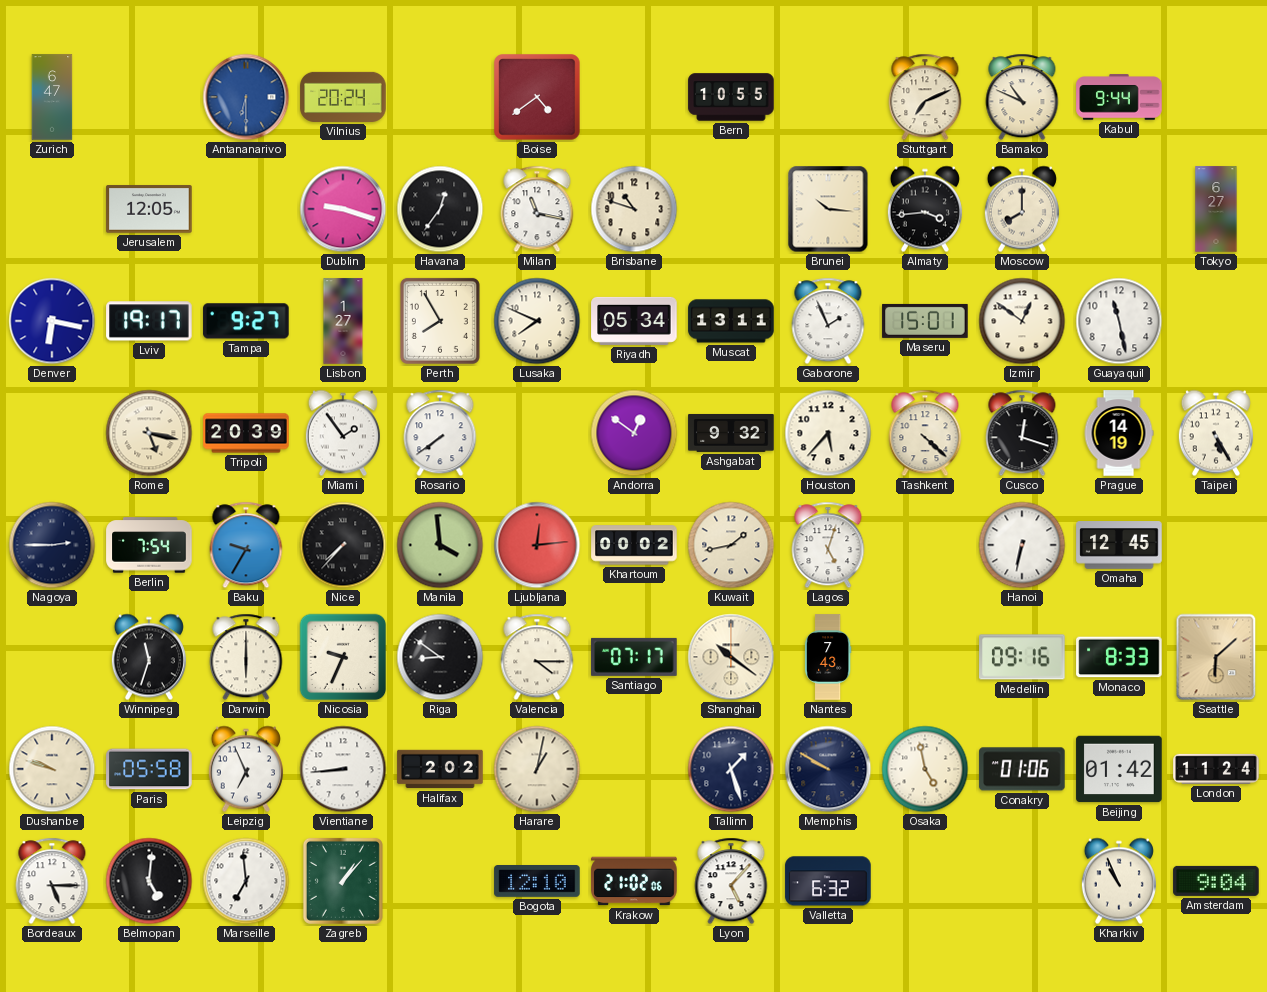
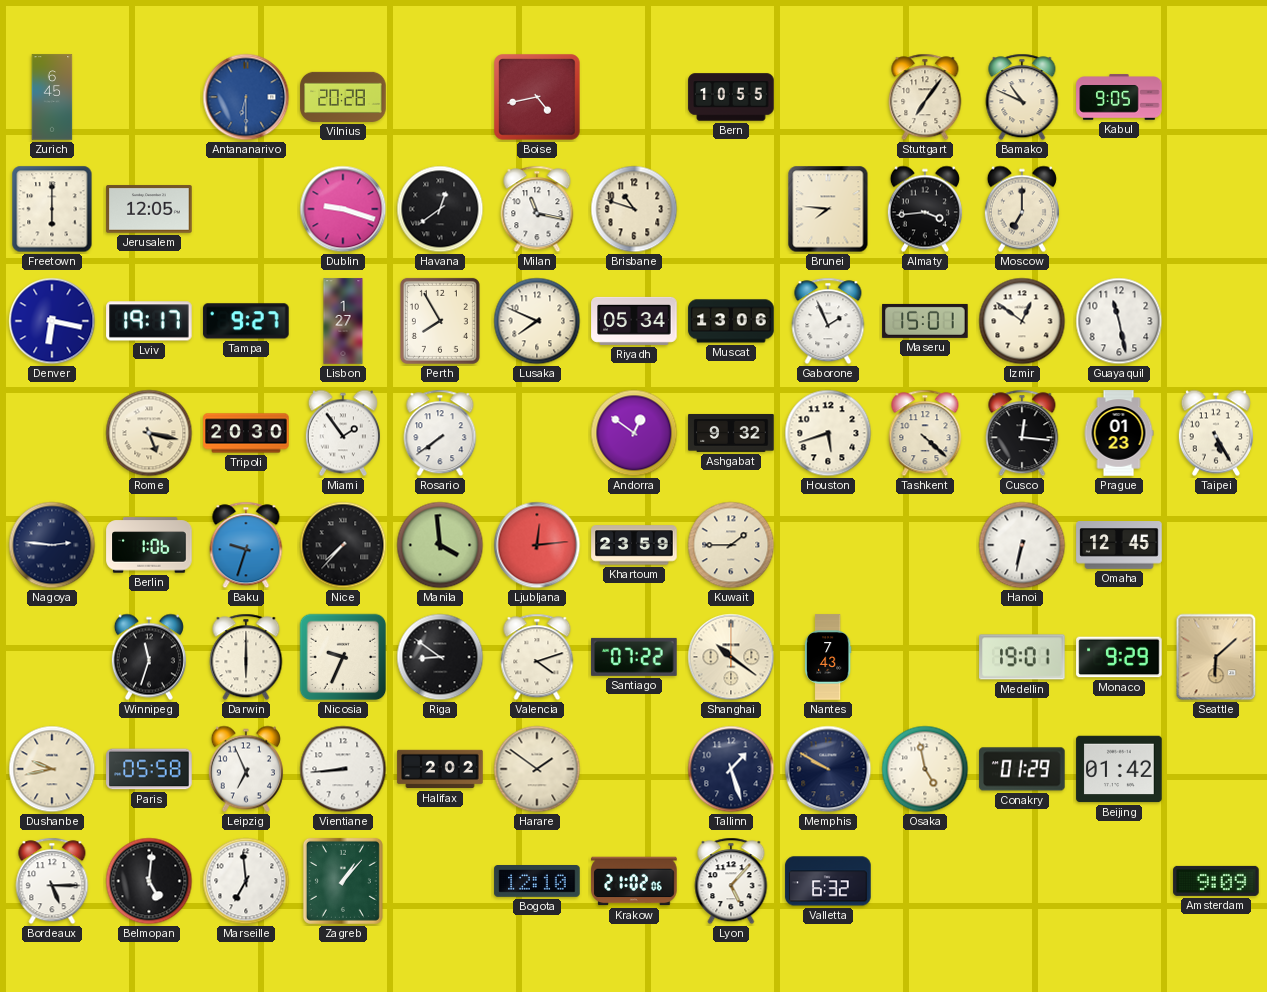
Zurich: 6:47 -> 6:45 (52, 97)
Vilnius: 20:24 -> 20:28 (343, 97)
Boise: 4:39 -> 4:43 (537, 97)
Stuttgart: 7:11 -> 7:06 (925, 97)
Kabul: 9:44 -> 9:05 (1119, 97)
Freetown: none -> 6:00 (52, 209)
Havana: 12:36 -> 12:39 (440, 209)
Brunei: 10:16 -> 7:46 (828, 209)
Moscow: 8:00 -> 7:00 (1022, 209)
Tokyo: 6:27 -> none (1216, 209)
Muscat: 13:11 -> 13:06 (731, 321)
Tripoli: 20:39 -> 20:30 (246, 433)
Houston: 5:37 -> 5:42 (828, 433)
Cusco: 12:18 -> 12:16 (1022, 433)
Prague: 14:19 -> 01:23 (1119, 433)
Nagoya: 2:45 -> 2:46 (52, 545)
Berlin: 7:54 -> 1:06 (149, 545)
Baku: 9:35 -> 9:33 (246, 545)
Khartoum: 00:02 -> 23:59 (634, 545)
Kuwait: 1:43 -> 1:45 (731, 545)
Lagos: 5:03 -> none (828, 545)
Valencia: 4:15 -> 4:12 (537, 657)
Santiago: 07:17 -> 07:22 (634, 657)
Medellin: 09:16 -> 19:01 (1022, 657)
Monaco: 8:33 -> 9:29 (1119, 657)
Dushanbe: 9:48 -> 9:43 (52, 769)
Harare: 1:02 -> 1:51 (537, 769)
Conakry: 01:06 -> 01:29 (1022, 769)
London: 11:24 -> none (1216, 769)
Kharkiv: 10:56 -> none (1119, 881)
Amsterdam: 9:04 -> 9:09 (1216, 881)
